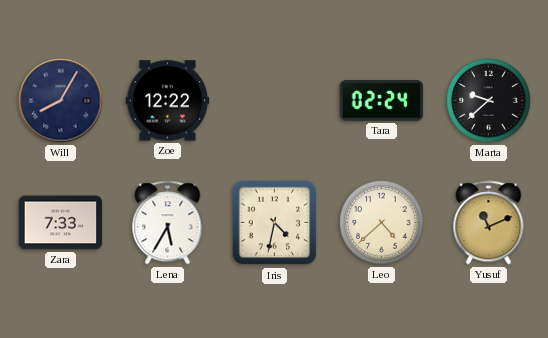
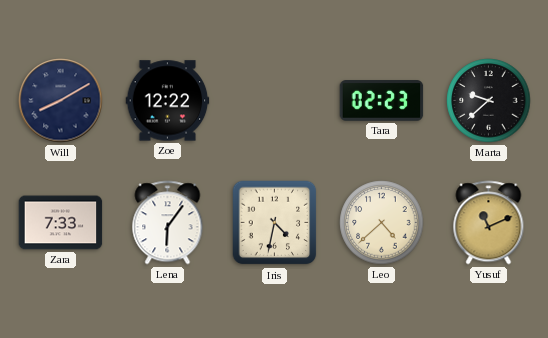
Will: 8:05 -> 8:10 (61, 101)
Tara: 02:24 -> 02:23 (382, 101)
Lena: 5:35 -> 6:06 (168, 223)
